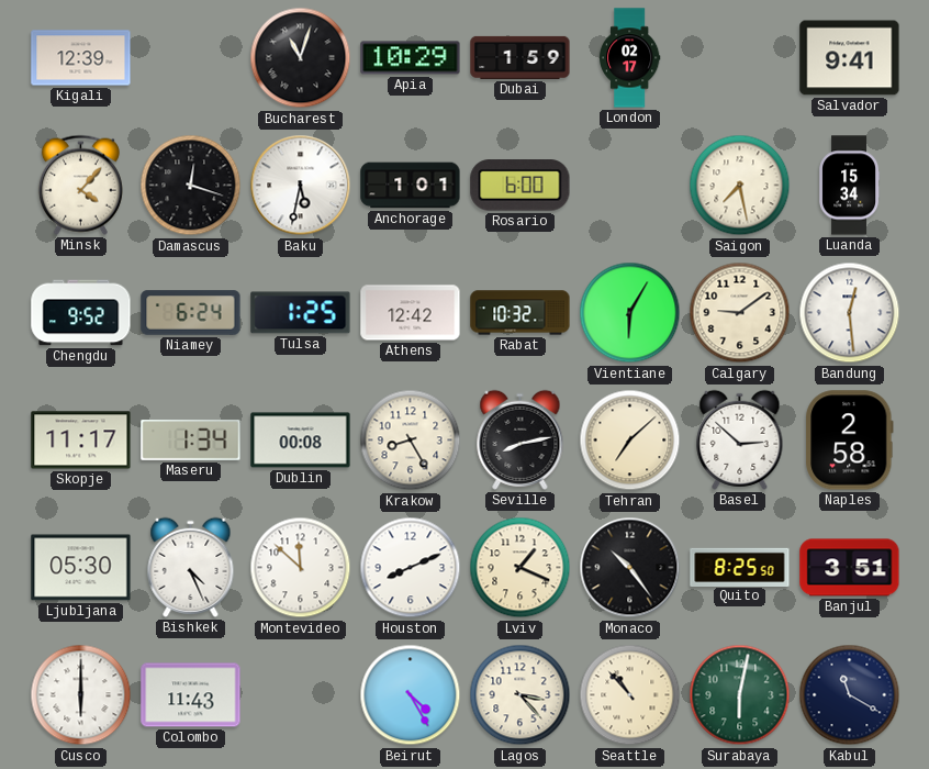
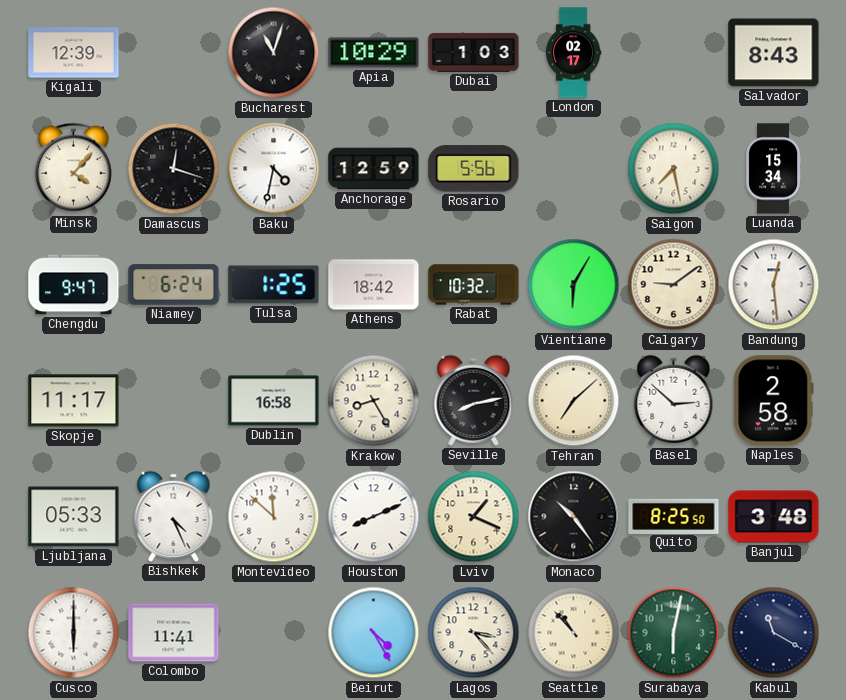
Dubai: 1:59 -> 1:03 (474, 52)
Salvador: 9:41 -> 8:43 (774, 53)
Baku: 5:32 -> 4:32 (274, 169)
Anchorage: 1:01 -> 12:59 (374, 169)
Rosario: 6:00 -> 5:56 (474, 169)
Chengdu: 9:52 -> 9:47 (74, 285)
Athens: 12:42 -> 18:42 (374, 285)
Maseru: 1:34 -> none (191, 441)
Dublin: 00:08 -> 16:58 (274, 401)
Ljubljana: 05:30 -> 05:33 (74, 517)
Banjul: 3:51 -> 3:48 (774, 517)
Colombo: 11:43 -> 11:41 (174, 633)
